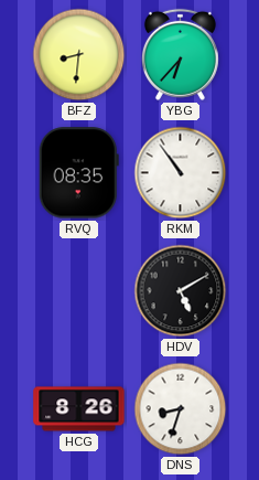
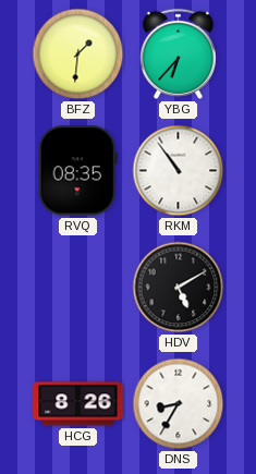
BFZ: 8:31 -> 1:31 (78, 54)
DNS: 8:33 -> 8:35 (179, 404)
